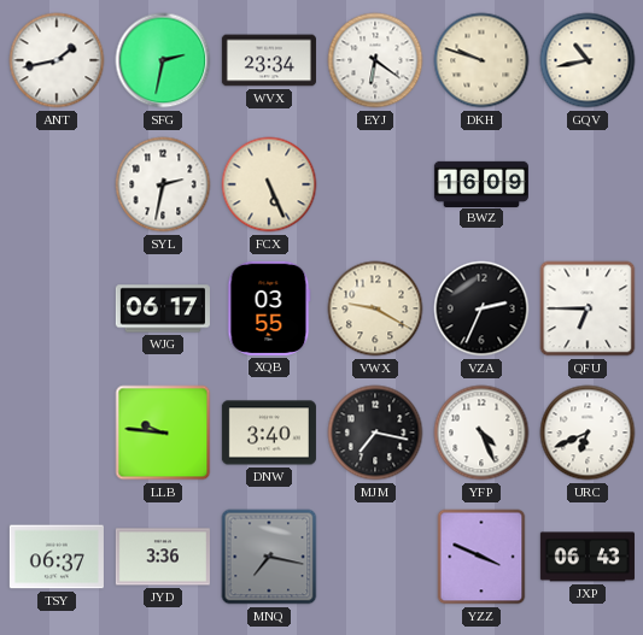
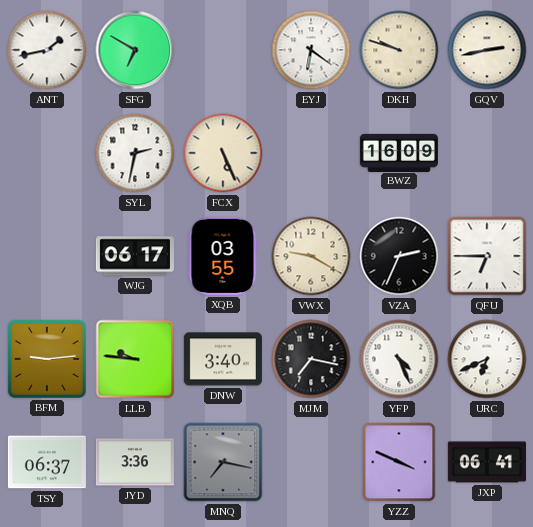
SFG: 2:32 -> 6:50 (135, 50)
WVX: 23:34 -> none (269, 60)
GQV: 10:43 -> 2:43 (487, 50)
BFM: none -> 9:14 (47, 359)
JXP: 06:43 -> 06:41 (487, 462)
